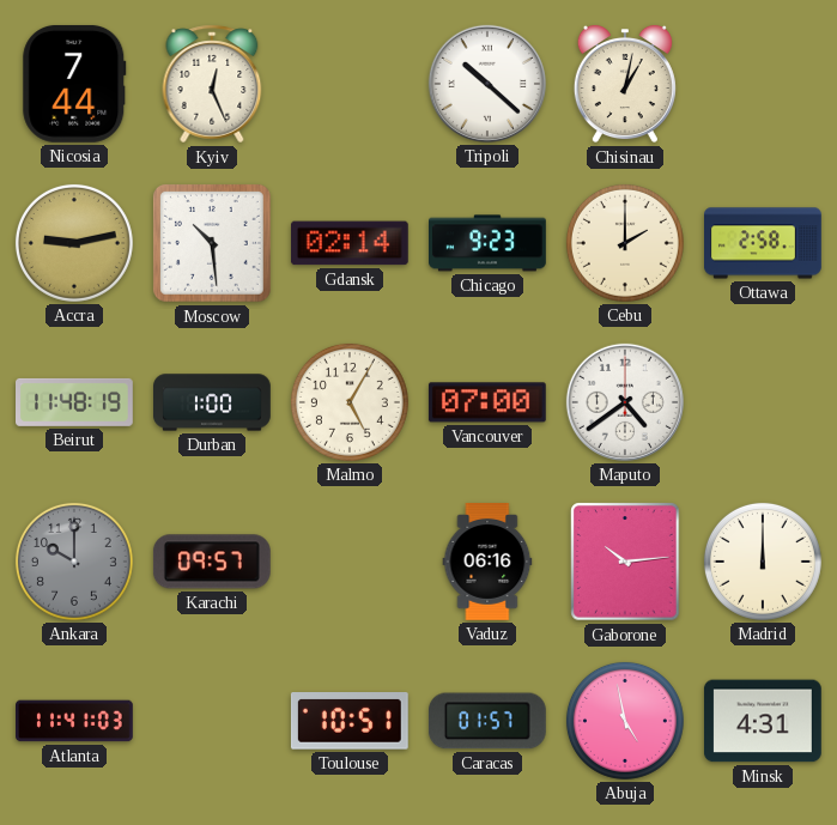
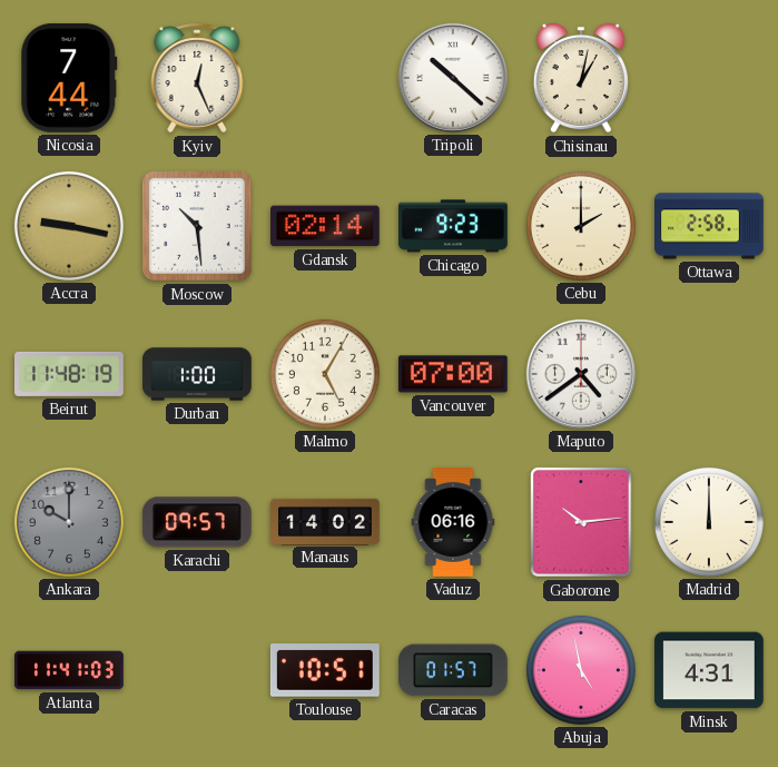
Accra: 9:13 -> 9:17 (69, 226)
Manaus: none -> 14:02 (326, 521)
